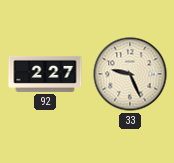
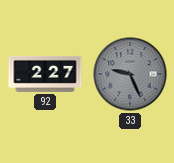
33 dial: cream -> grey (130, 74)
